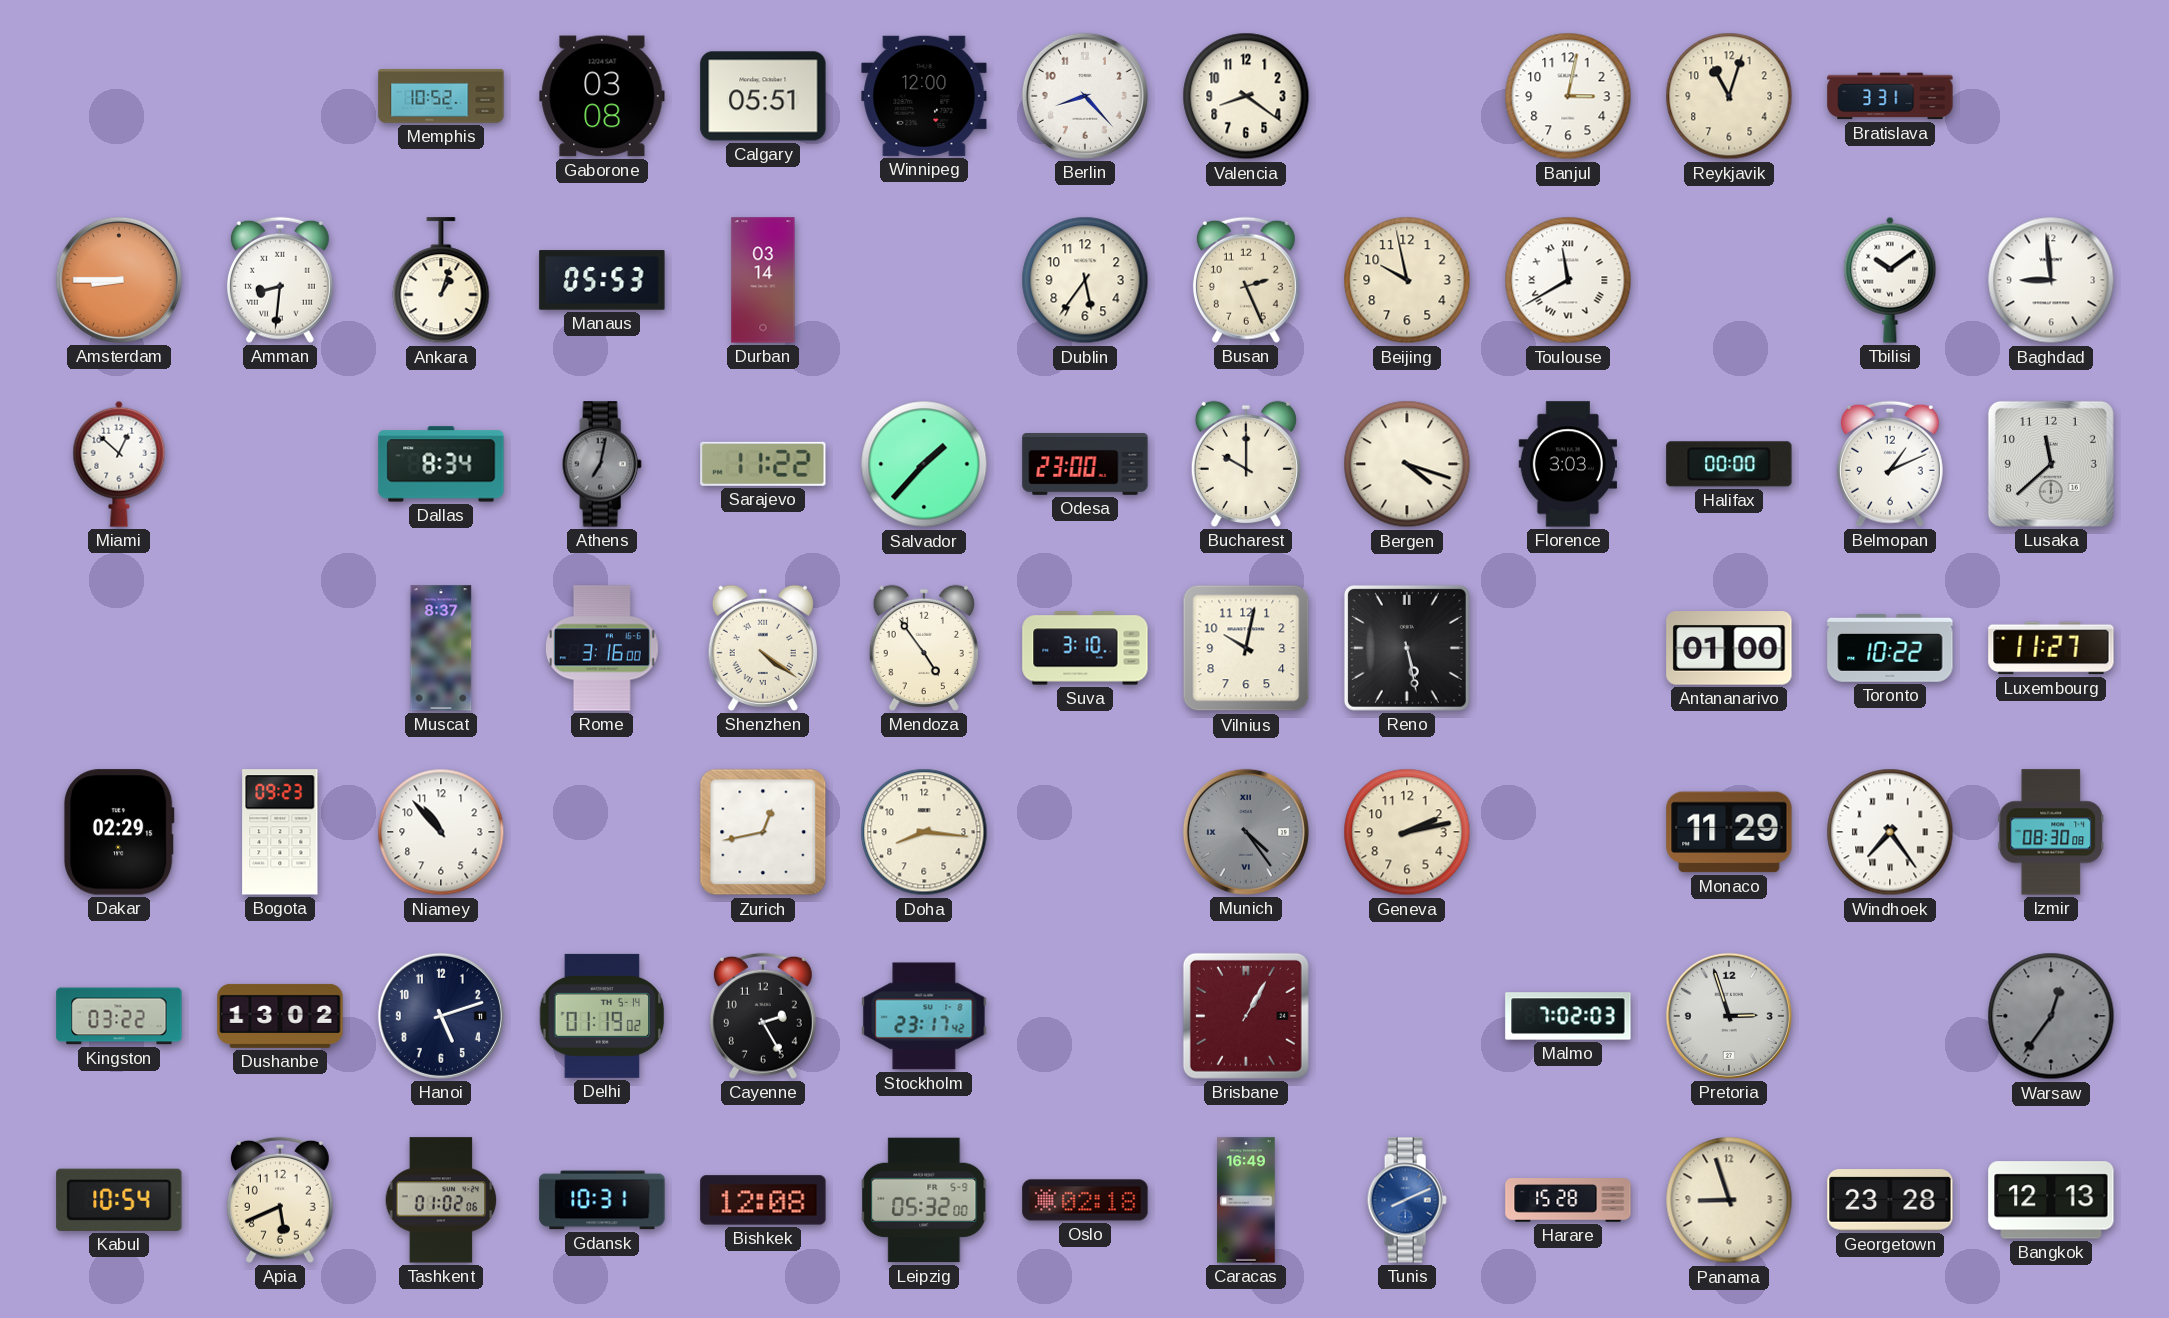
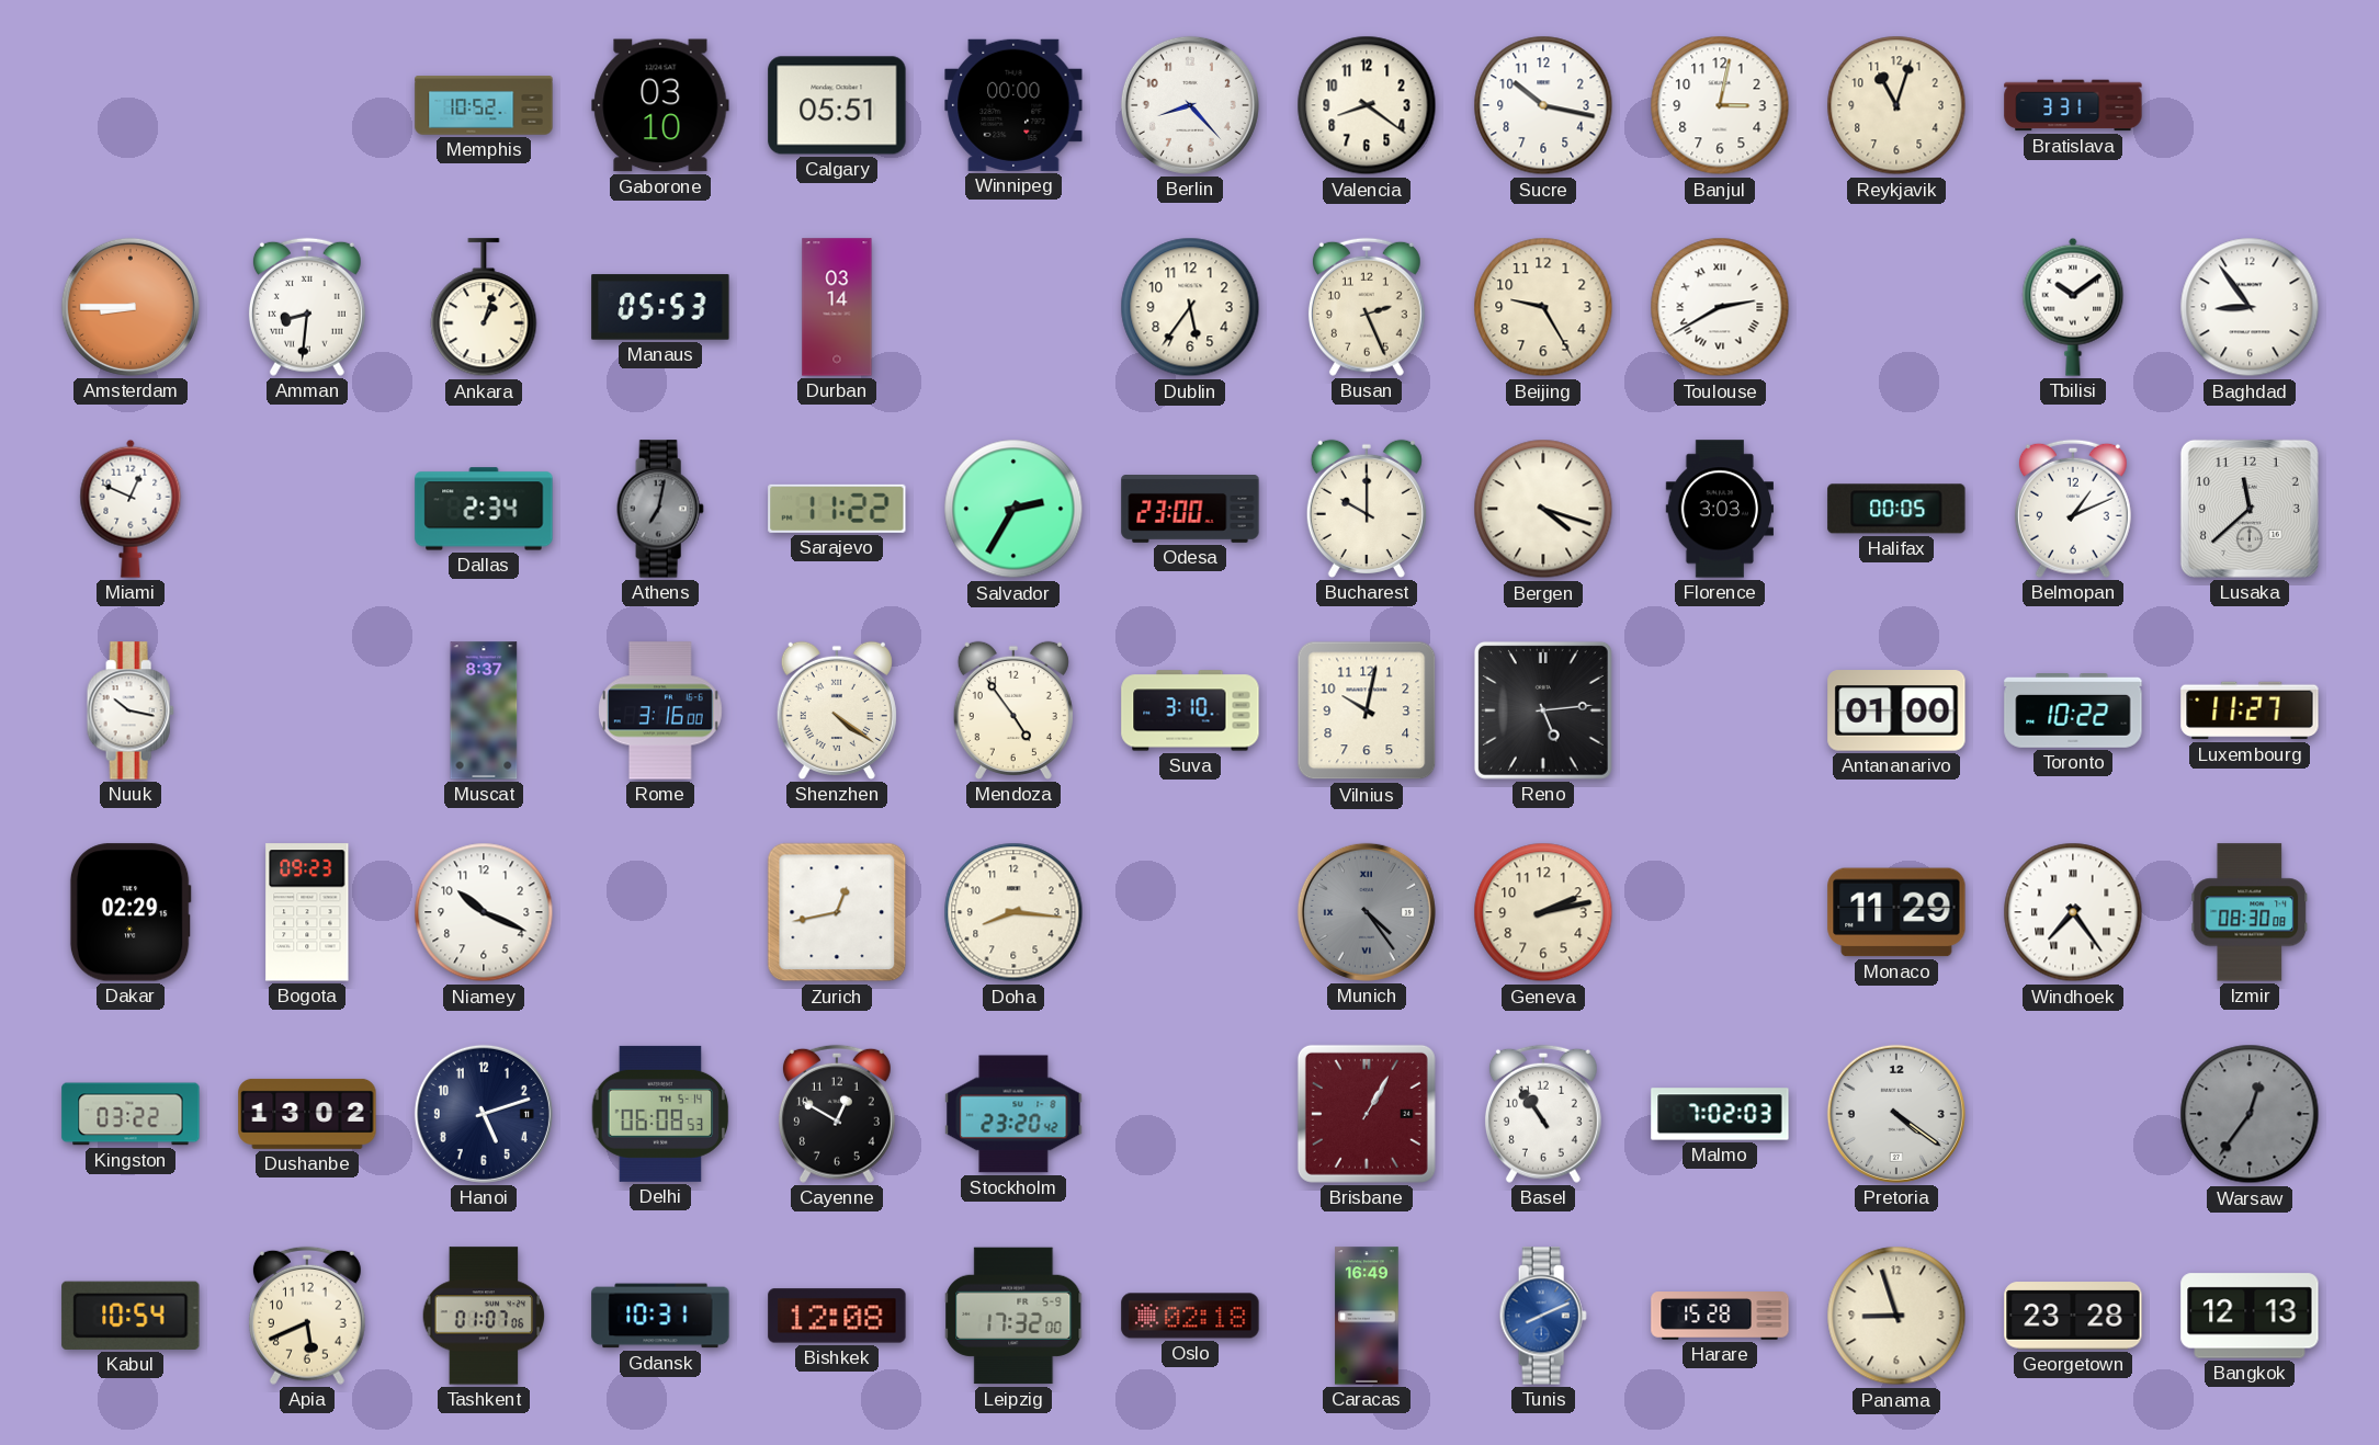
Gaborone: 03:08 -> 03:10 (660, 105)
Winnipeg: 12:00 -> 00:00 (1013, 105)
Sucre: none -> 10:17 (1543, 105)
Beijing: 9:58 -> 9:25 (1543, 307)
Toulouse: 11:40 -> 2:40 (1720, 307)
Baghdad: 8:59 -> 8:54 (2250, 307)
Miami: 12:52 -> 12:49 (131, 509)
Dallas: 8:34 -> 2:34 (484, 509)
Salvador: 1:37 -> 2:35 (1013, 509)
Halifax: 00:00 -> 00:05 (1896, 509)
Nuuk: none -> 10:17 (131, 710)
Reno: 5:28 -> 5:14 (1543, 710)
Niamey: 10:53 -> 10:19 (484, 912)
Delhi: 01:19 -> 06:08 (660, 1114)
Cayenne: 2:25 -> 12:50 (837, 1114)
Stockholm: 23:17 -> 23:20 (1013, 1114)
Basel: none -> 10:54 (1543, 1114)
Pretoria: 2:57 -> 4:21 (1896, 1114)
Tashkent: 01:02 -> 01:07 (484, 1316)
Leipzig: 05:32 -> 17:32 (1015, 1316)
